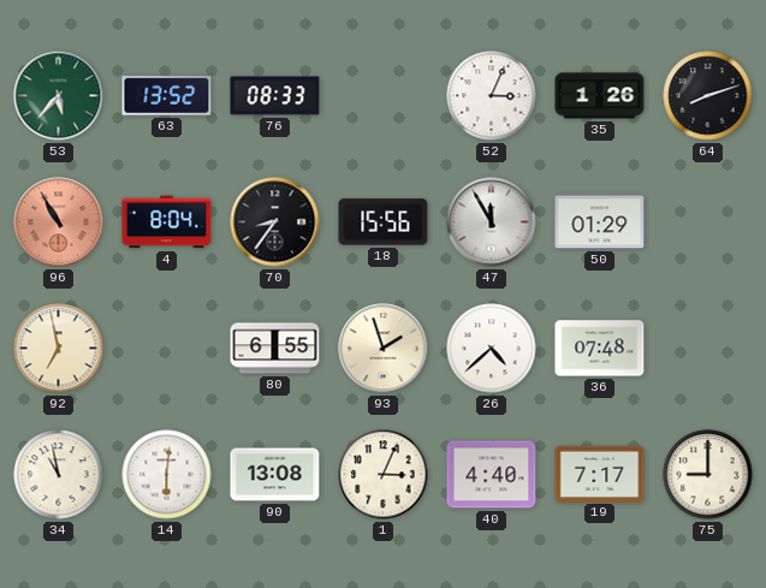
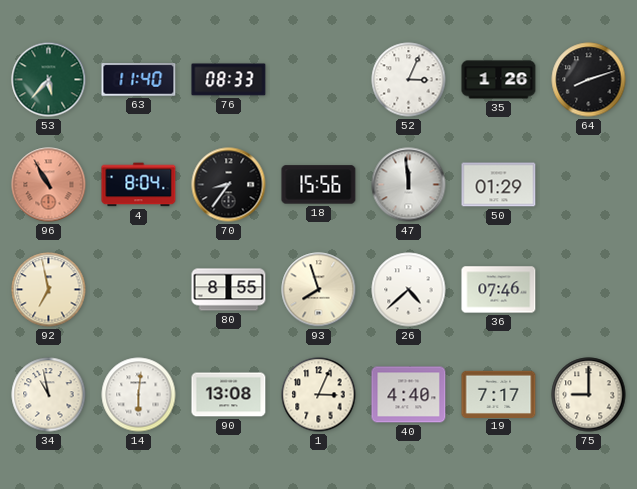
63: 13:52 -> 11:40 (139, 80)
47: 11:55 -> 11:59 (409, 185)
80: 6:55 -> 8:55 (229, 290)
93: 1:57 -> 7:57 (319, 290)
36: 07:48 -> 07:46 (499, 290)
